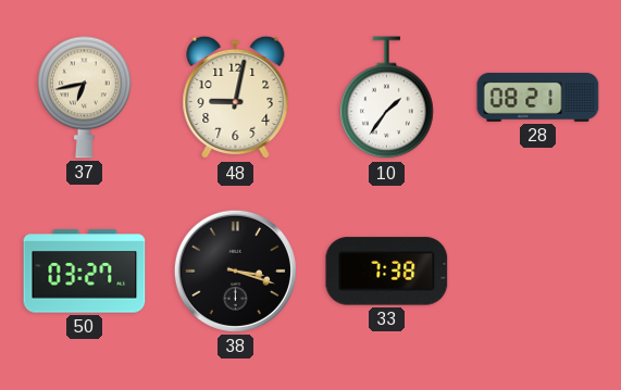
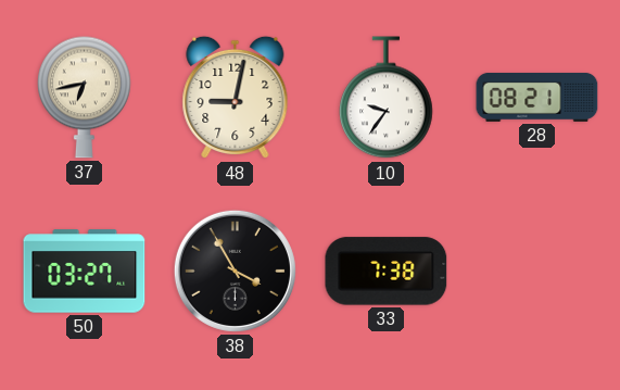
10: 1:36 -> 9:36 (387, 98)
38: 3:18 -> 3:55 (235, 271)
